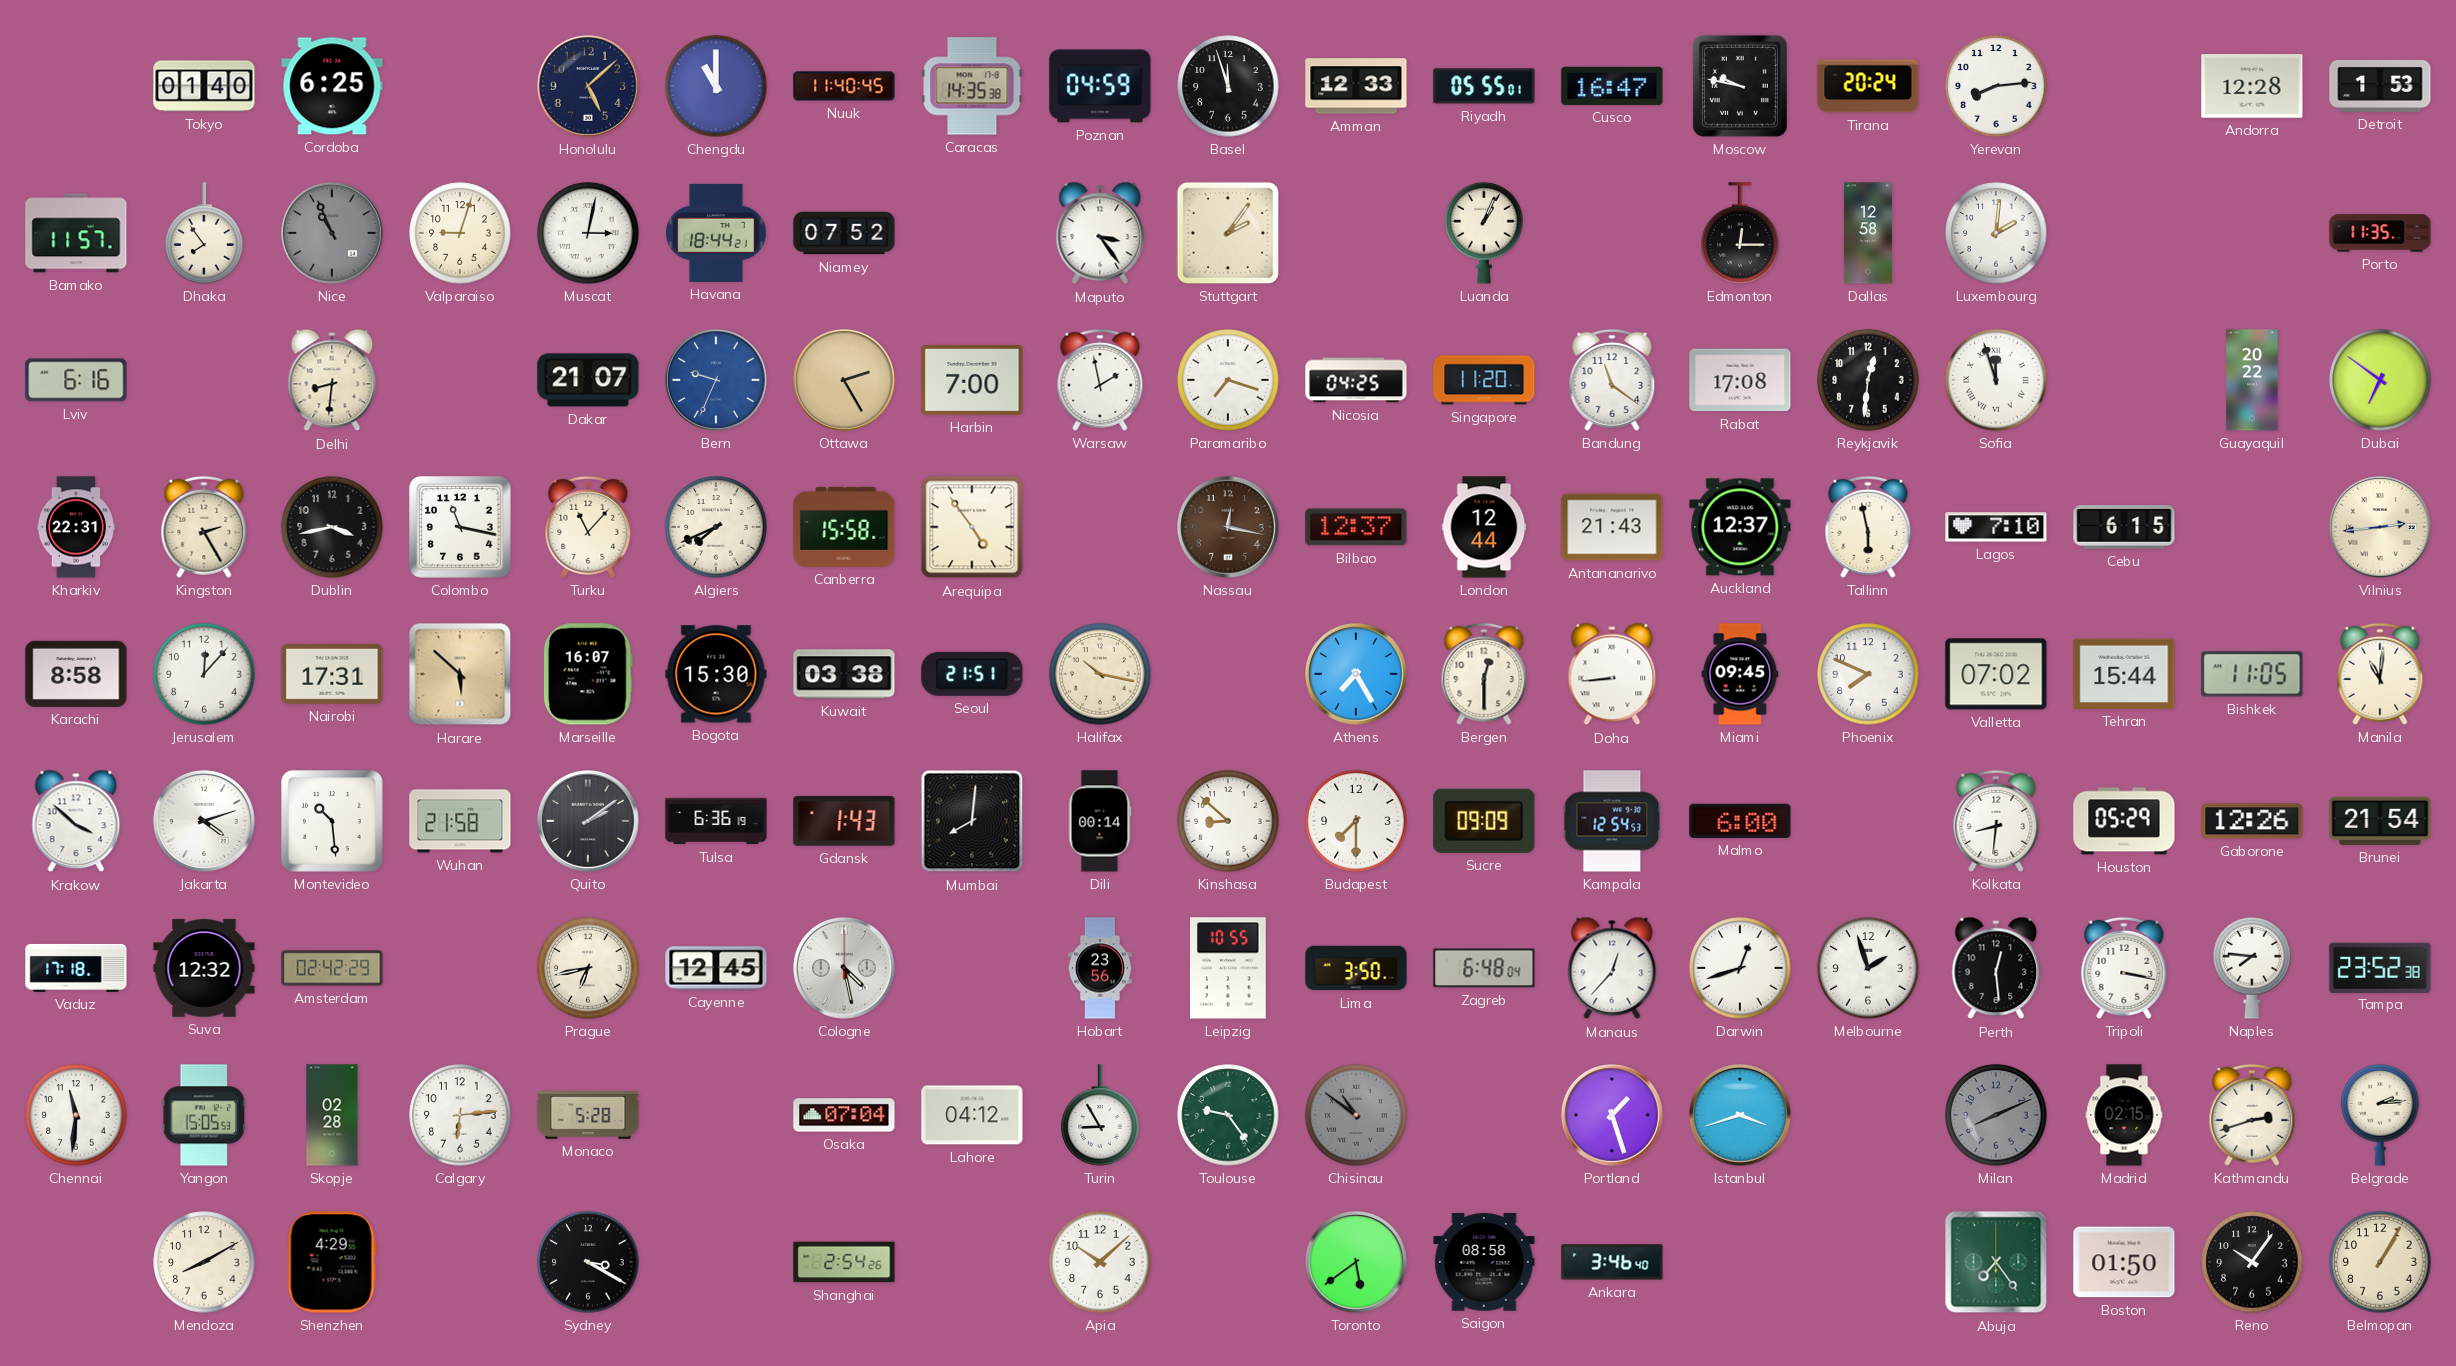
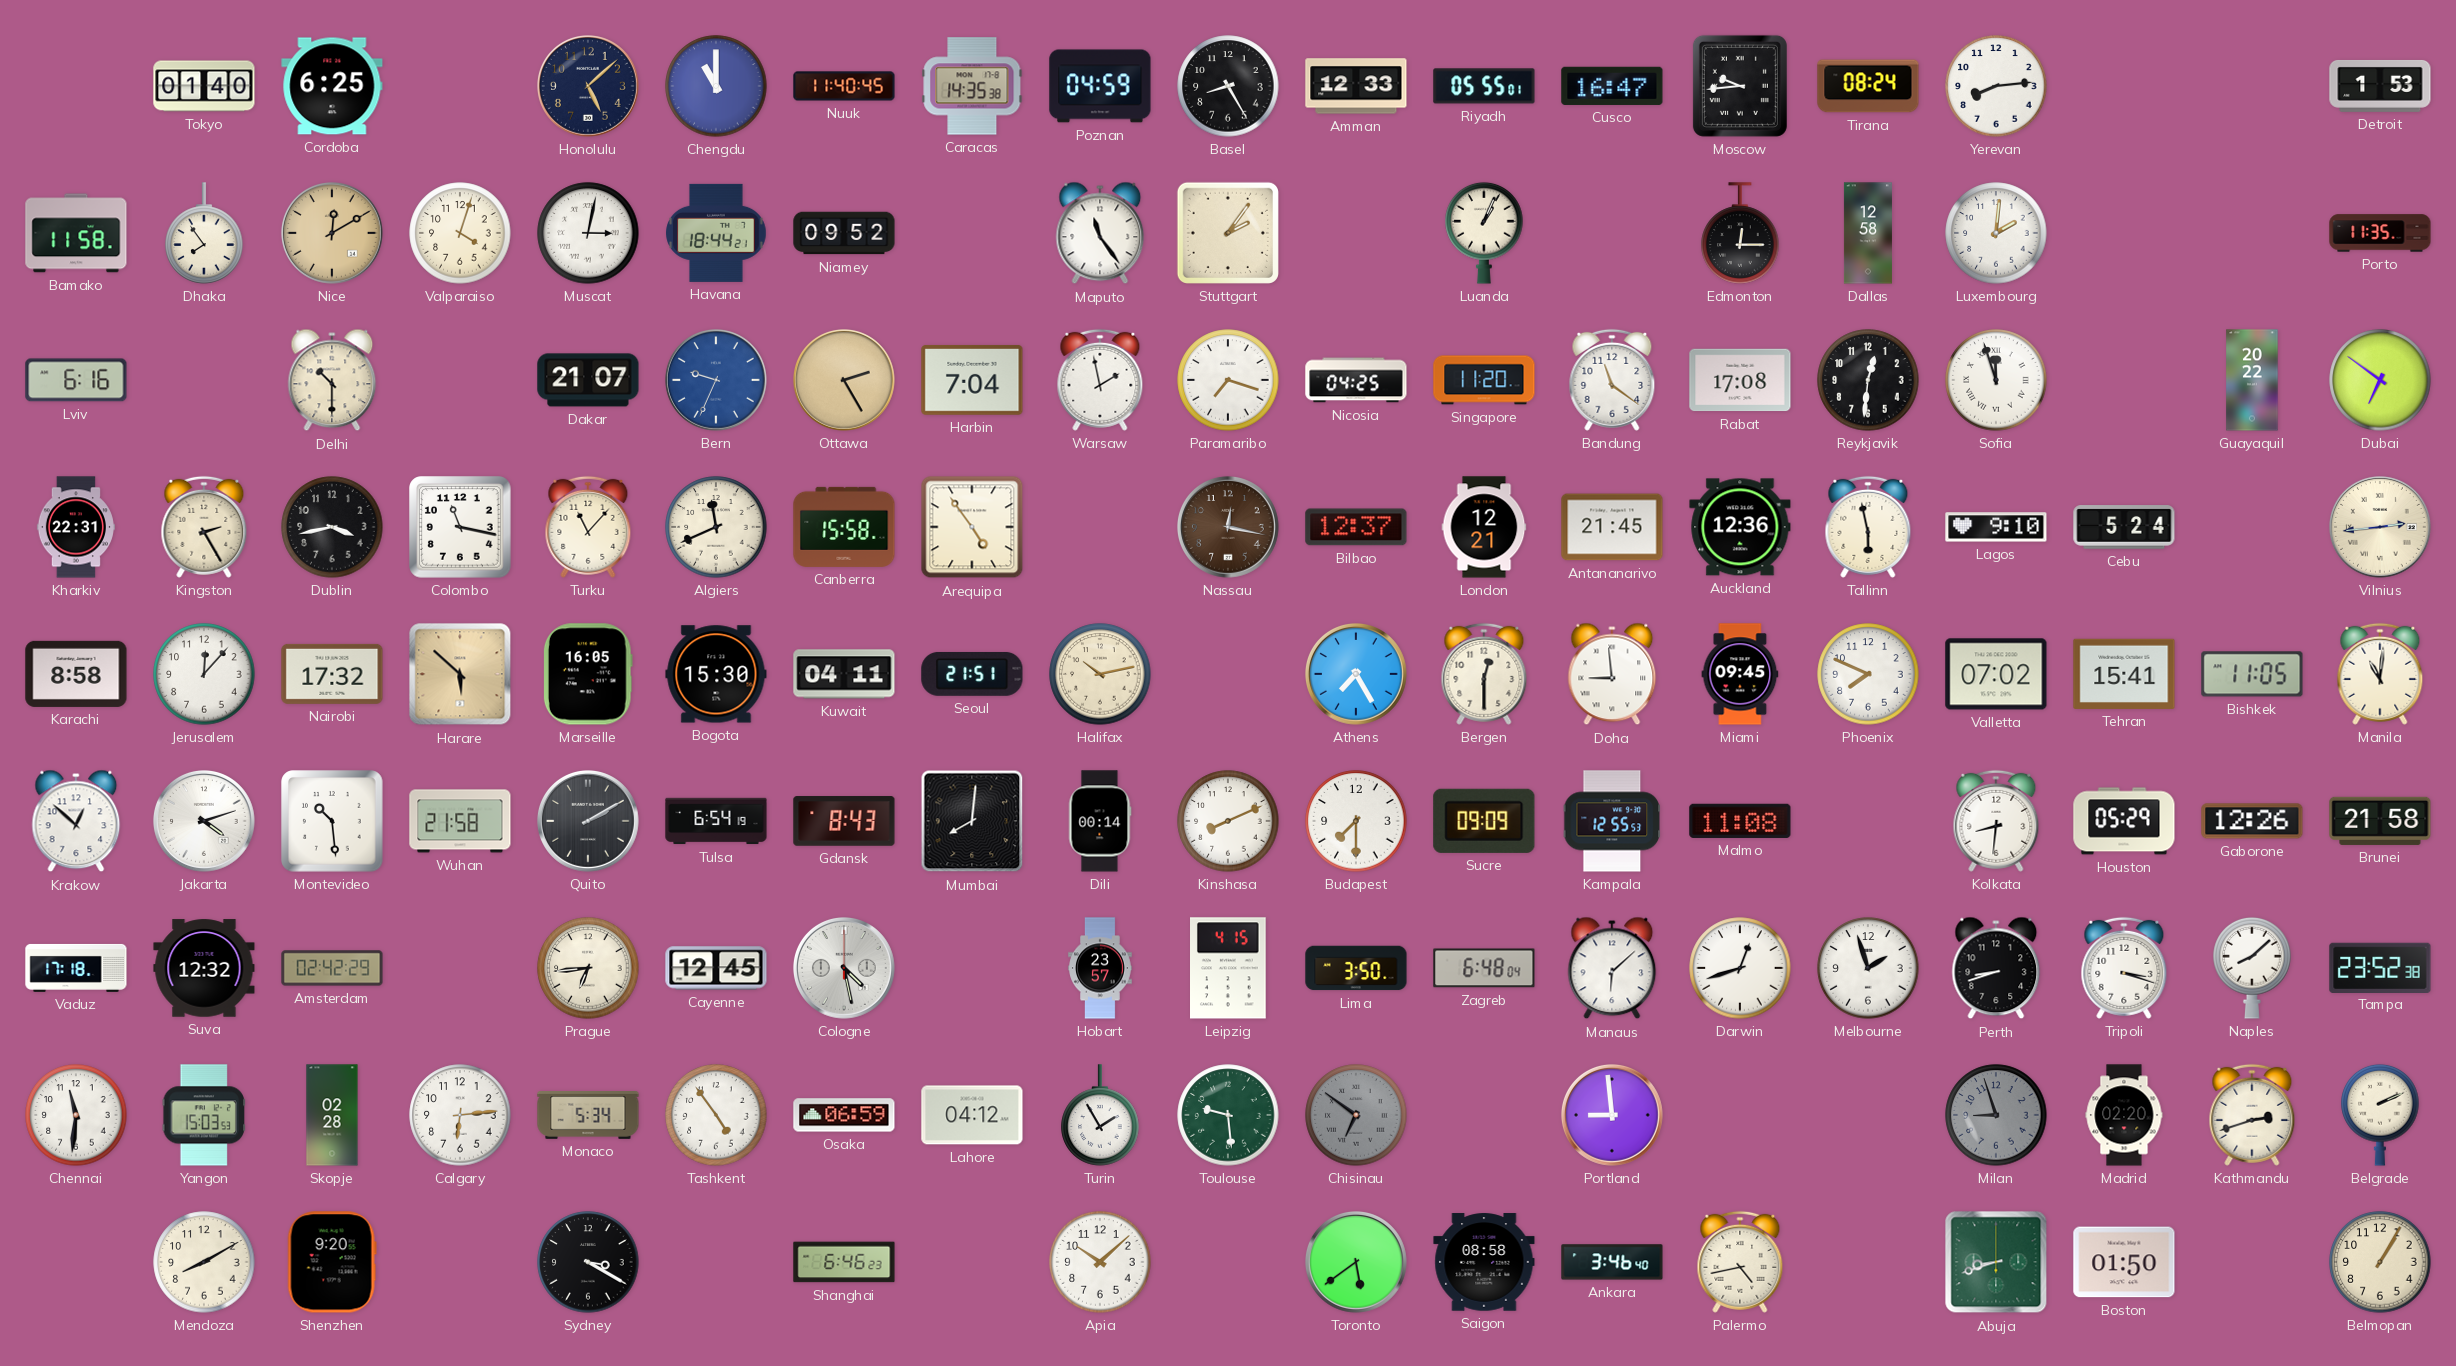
Basel: 11:57 -> 8:25 (1228, 86)
Moscow: 9:47 -> 9:44 (1740, 86)
Tirana: 20:24 -> 08:24 (1868, 86)
Andorra: 12:28 -> none (2252, 87)
Bamako: 11:57 -> 11:58 (76, 233)
Nice: 10:56 -> 12:10 (333, 234)
Nice dial: grey -> champagne (333, 234)
Valparaiso: 9:03 -> 4:03 (460, 233)
Niamey: 07:52 -> 09:52 (844, 233)
Maputo: 3:24 -> 11:24 (1100, 233)
Delhi: 8:31 -> 10:30 (332, 380)
Harbin: 7:00 -> 7:04 (972, 380)
Algiers: 7:41 -> 11:41 (716, 527)
London: 12:44 -> 12:21 (1484, 527)
Antananarivo: 21:43 -> 21:45 (1612, 527)
Auckland: 12:37 -> 12:36 (1740, 527)
Lagos: 7:10 -> 9:10 (1996, 527)
Cebu: 6:15 -> 5:24 (2124, 527)
Nairobi: 17:31 -> 17:32 (332, 674)
Marseille: 16:07 -> 16:05 (588, 674)
Kuwait: 03:38 -> 04:11 (844, 674)
Halifax: 10:17 -> 10:13 (1100, 674)
Doha: 8:44 -> 8:59 (1612, 674)
Tehran: 15:44 -> 15:41 (2124, 674)
Krakow: 3:52 -> 12:52 (76, 821)
Quito: 2:09 -> 2:10 (589, 822)
Tulsa: 6:36 -> 6:54 (716, 821)
Gdansk: 1:43 -> 8:43 (844, 821)
Kinshasa: 8:52 -> 8:11 (1228, 821)
Kampala: 12:54 -> 12:55 (1612, 821)
Malmo: 6:00 -> 11:08 (1740, 821)
Brunei: 21:54 -> 21:58 (2380, 821)
Prague: 6:43 -> 6:44 (588, 968)
Hobart: 23:56 -> 23:57 (1100, 968)
Leipzig: 10:55 -> 4:15 (1229, 968)
Manaus: 12:37 -> 6:08 (1612, 968)
Perth: 12:29 -> 8:42 (1996, 968)
Tripoli: 3:17 -> 3:18 (2124, 968)
Naples: 7:46 -> 8:08 (2252, 968)
Yangon: 15:05 -> 15:03 (203, 1115)
Monaco: 5:28 -> 5:34 (588, 1116)
Tashkent: none -> 4:54 (716, 1115)
Osaka: 07:04 -> 06:59 (844, 1115)
Turin: 8:55 -> 1:55 (1100, 1115)
Toulouse: 9:24 -> 9:29 (1228, 1115)
Chisinau: 10:51 -> 6:51 (1356, 1115)
Portland: 1:27 -> 8:59 (1613, 1116)
Istanbul: 3:42 -> none (1741, 1116)
Milan: 8:11 -> 8:57 (1996, 1115)
Madrid: 02:15 -> 02:20 (2124, 1115)
Belgrade: 2:14 -> 2:11 (2380, 1115)
Shenzhen: 4:29 -> 9:20 (332, 1262)
Shanghai: 2:54 -> 6:46 (844, 1262)
Palermo: none -> 4:43 (1740, 1262)
Abuja: 7:24 -> 8:42 (1996, 1262)
Reno: 10:06 -> none (2252, 1262)
